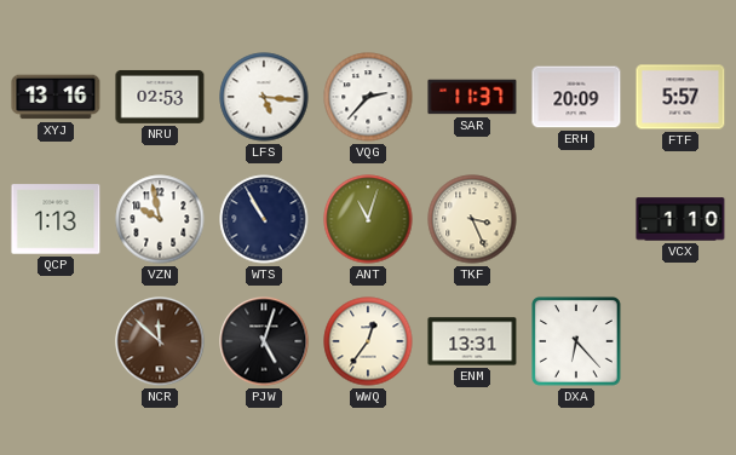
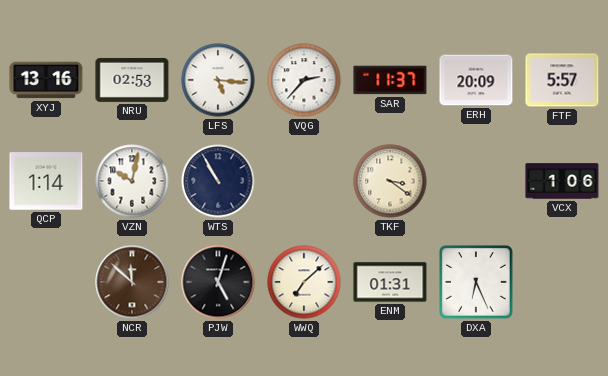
QCP: 1:13 -> 1:14 (46, 181)
VZN: 9:58 -> 10:02 (132, 181)
ANT: 11:03 -> none (368, 219)
TKF: 3:26 -> 3:21 (390, 181)
VCX: 1:10 -> 1:06 (562, 181)
WWQ: 12:36 -> 7:08 (304, 282)
ENM: 13:31 -> 01:31 (390, 282)
DXA: 6:23 -> 6:26 (477, 283)
